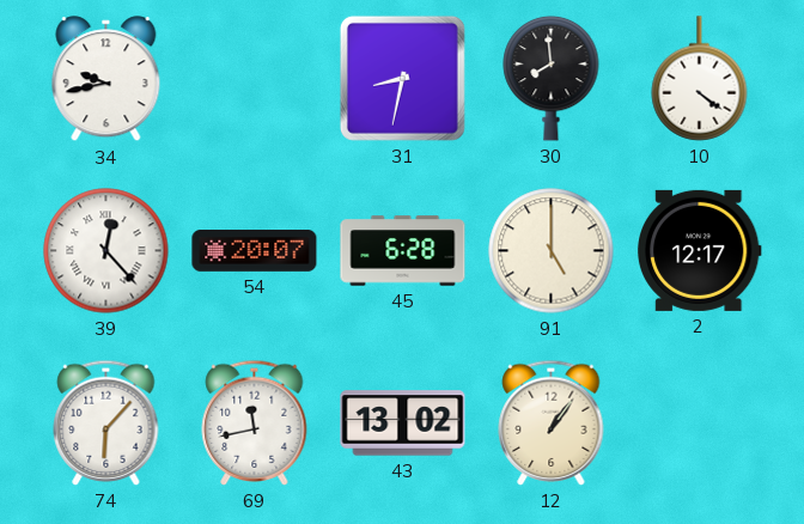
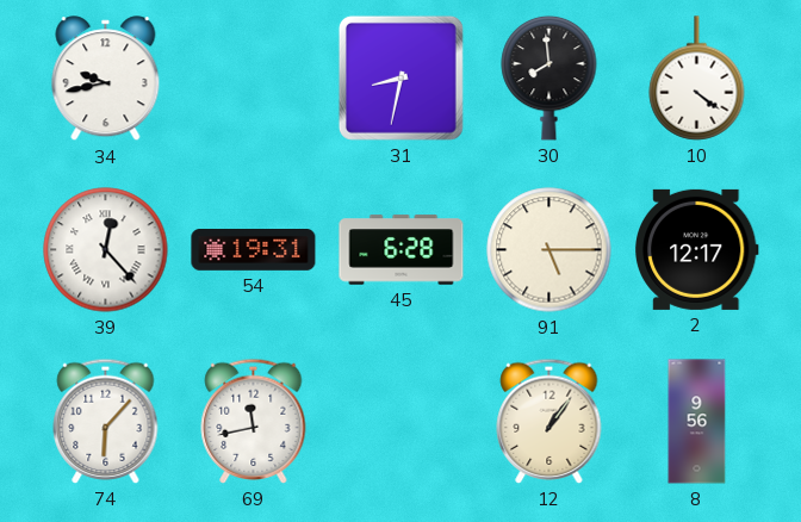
54: 20:07 -> 19:31 (254, 250)
91: 5:00 -> 5:15 (549, 250)
43: 13:02 -> none (403, 424)
8: none -> 9:56 (697, 422)
